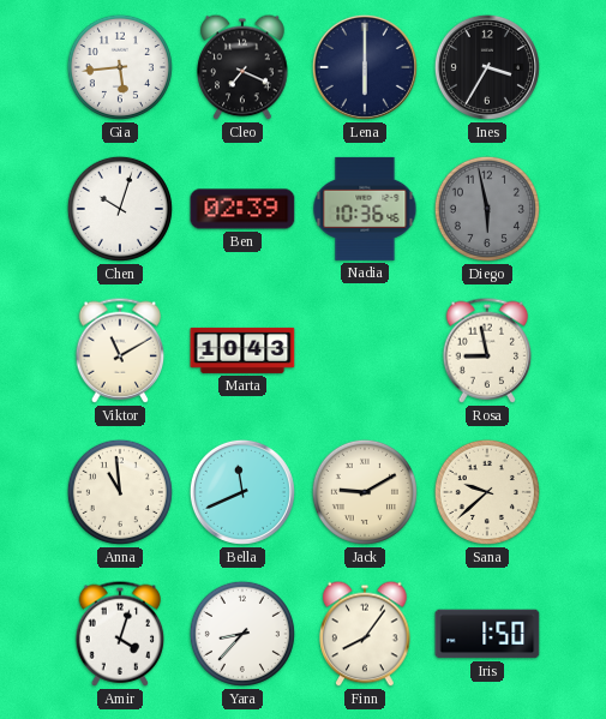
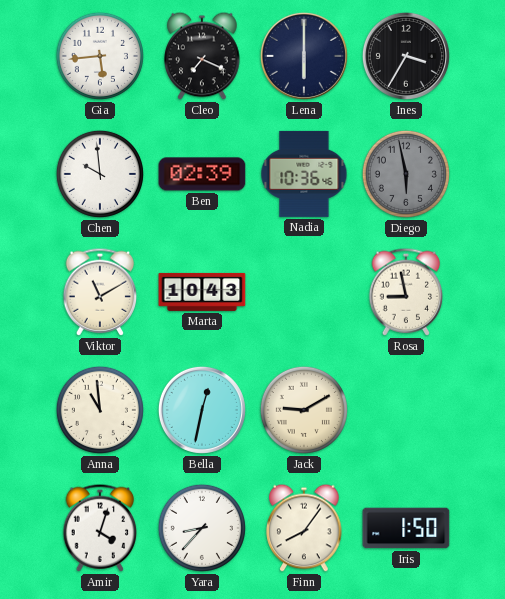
Chen: 10:03 -> 9:59 (100, 174)
Bella: 11:41 -> 12:32 (202, 410)
Sana: 9:38 -> none (487, 492)
